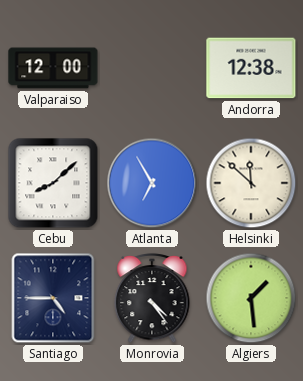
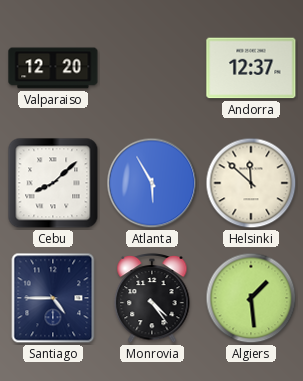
Valparaiso: 12:00 -> 12:20 (53, 68)
Andorra: 12:38 -> 12:37 (251, 68)
Atlanta: 6:55 -> 5:55 (152, 183)
